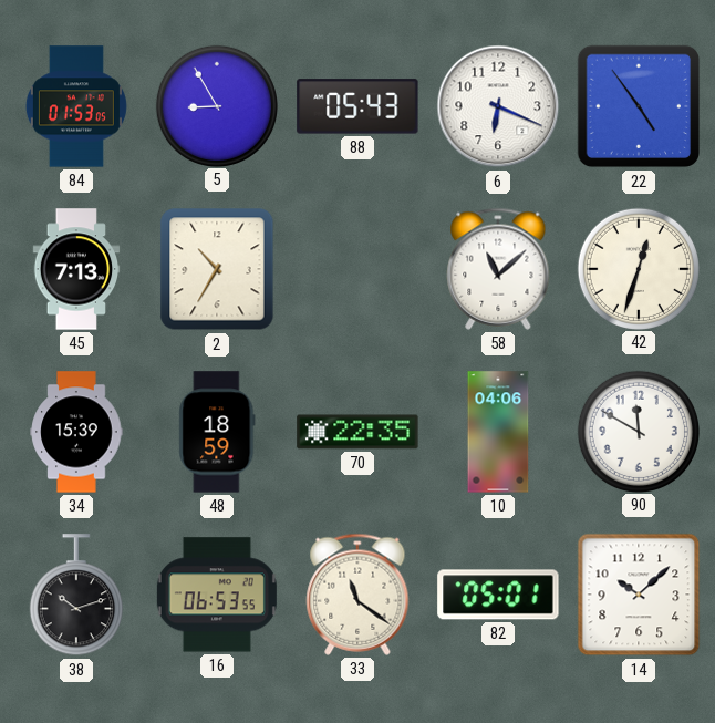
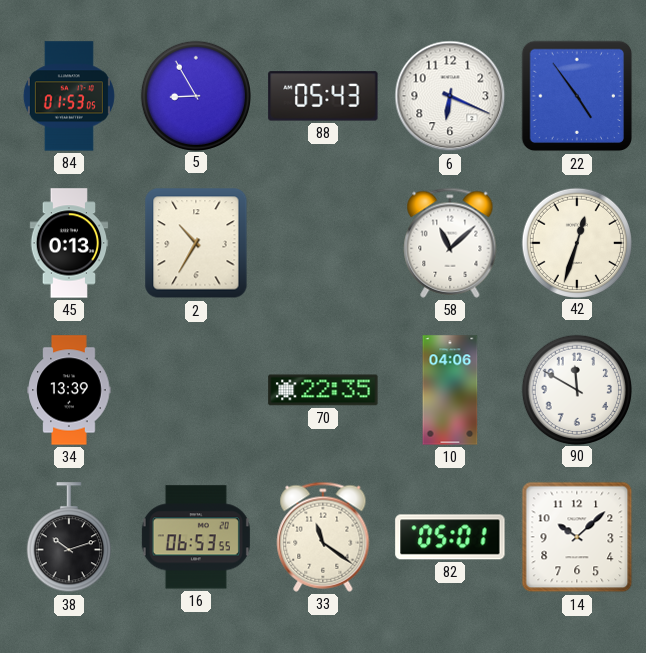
45: 7:13 -> 0:13 (69, 243)
34: 15:39 -> 13:39 (69, 390)
48: 18:59 -> none (217, 432)
